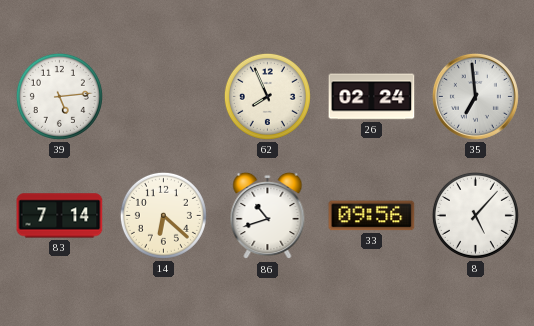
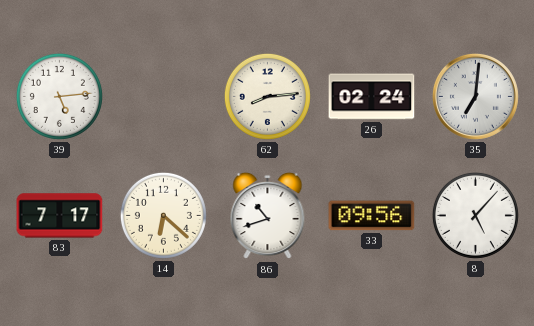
62: 7:56 -> 8:14 (267, 96)
35: 6:59 -> 7:01 (475, 96)
83: 7:14 -> 7:17 (60, 216)
